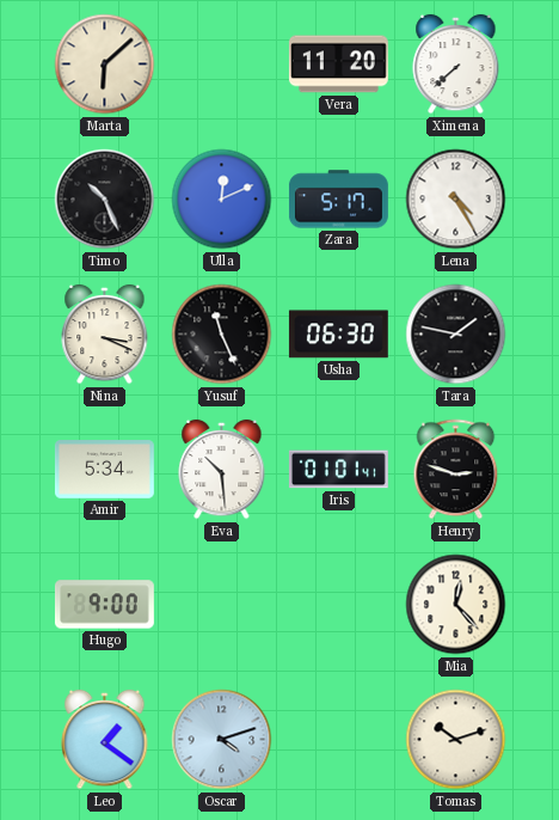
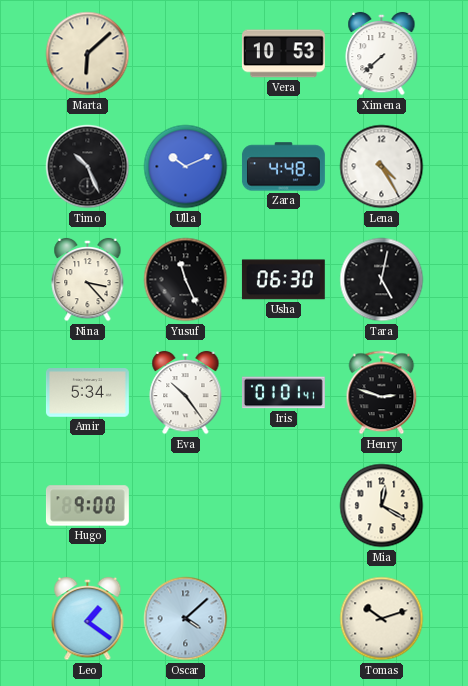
Vera: 11:20 -> 10:53 (283, 54)
Ulla: 12:11 -> 10:11 (186, 167)
Zara: 5:17 -> 4:48 (283, 167)
Nina: 3:19 -> 3:23 (88, 280)
Tara: 1:47 -> 5:02 (382, 280)
Eva: 10:29 -> 10:24 (186, 393)
Mia: 12:23 -> 12:20 (382, 506)
Oscar: 4:12 -> 4:08 (186, 619)
